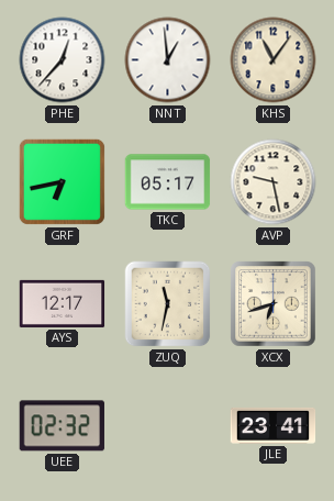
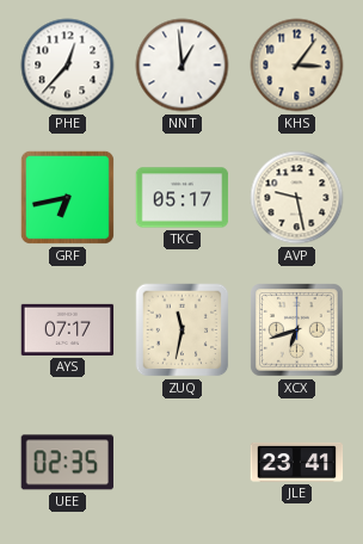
KHS: 11:06 -> 3:06 (297, 66)
AYS: 12:17 -> 07:17 (68, 329)
UEE: 02:32 -> 02:35 (67, 463)
